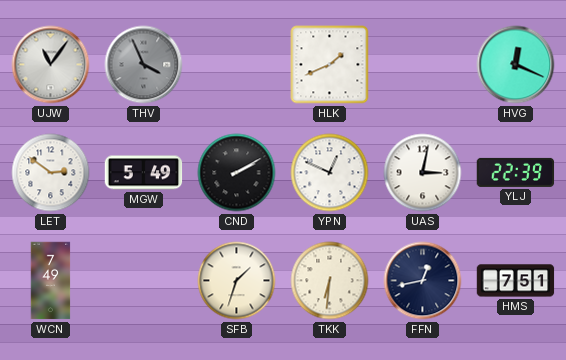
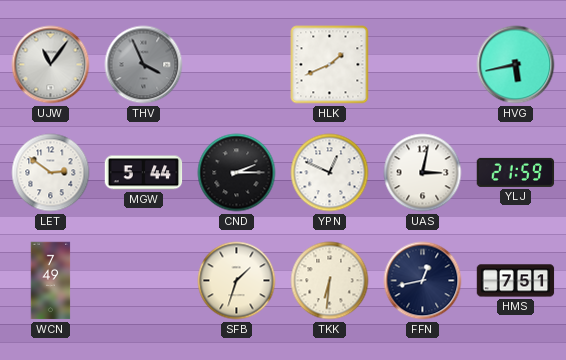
HVG: 12:19 -> 5:43 (516, 65)
MGW: 5:49 -> 5:44 (144, 173)
CND: 2:10 -> 2:15 (237, 173)
YLJ: 22:39 -> 21:59 (516, 172)
